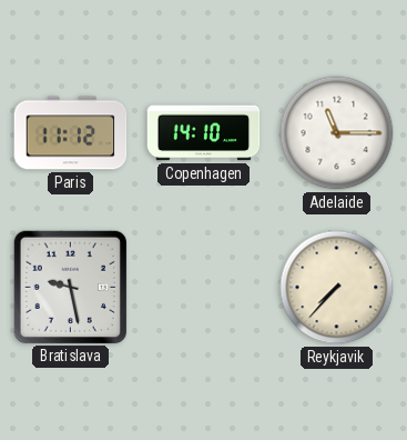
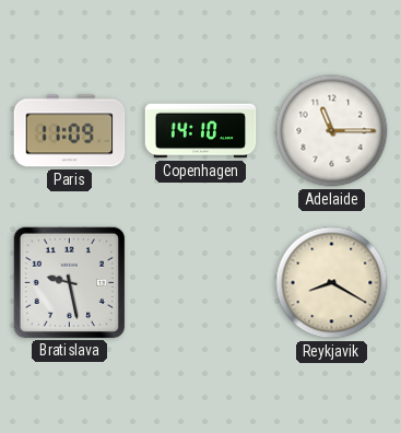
Paris: 11:12 -> 11:09 (70, 131)
Reykjavik: 7:37 -> 8:20 (332, 283)
